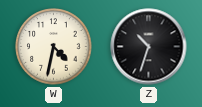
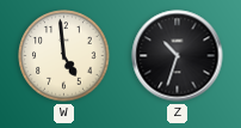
W: 4:32 -> 4:59 (64, 56)
